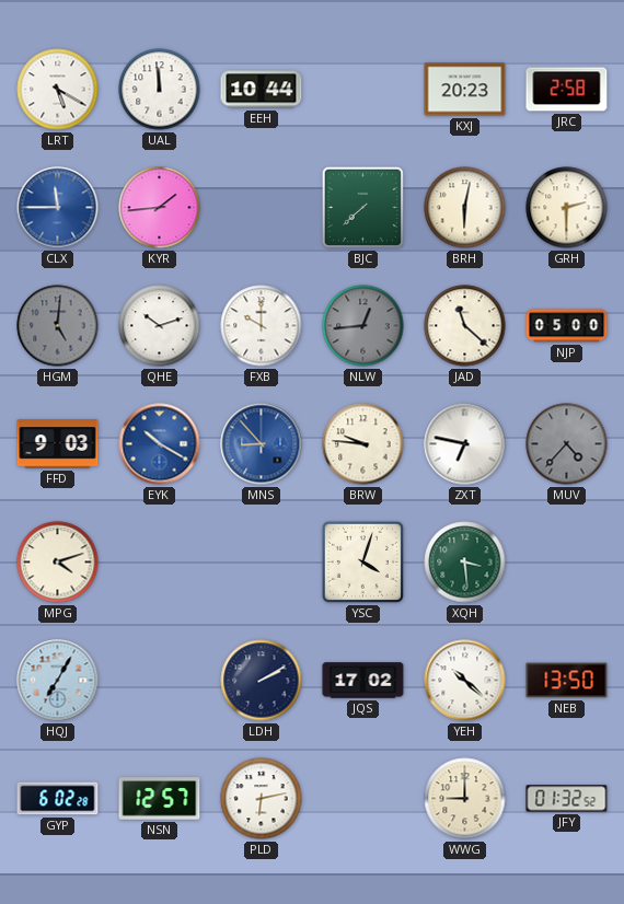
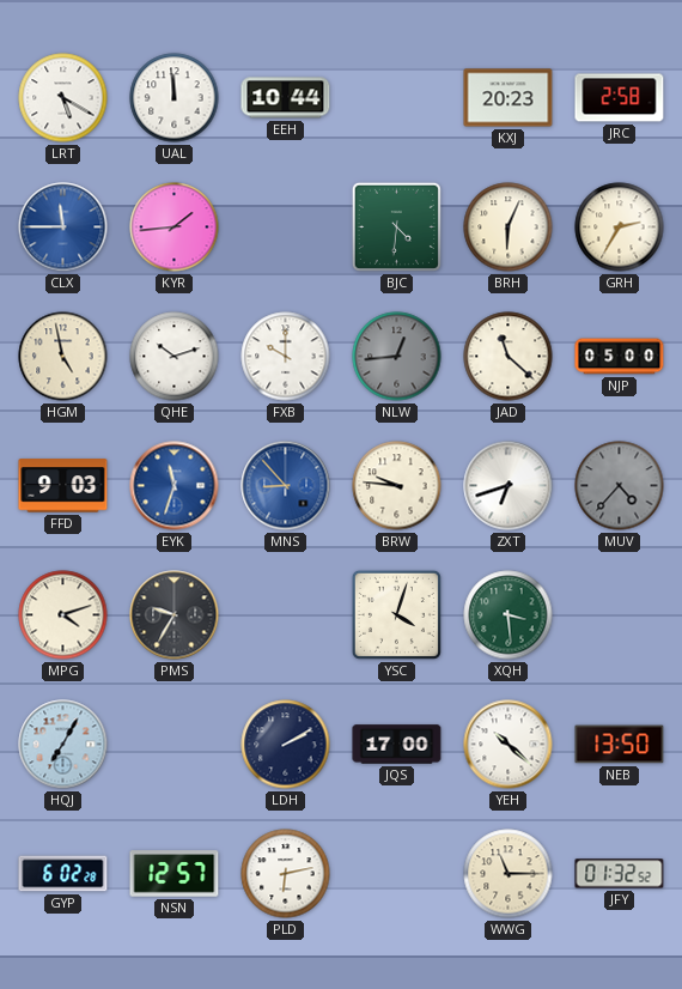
BJC: 7:38 -> 4:31 (396, 226)
BRH: 6:02 -> 6:04 (509, 227)
GRH: 2:30 -> 2:35 (620, 227)
HGM: 5:01 -> 4:58 (63, 357)
HGM dial: grey -> cream (63, 357)
EYK: 10:20 -> 11:33 (175, 486)
ZXT: 6:47 -> 6:42 (509, 486)
PMS: none -> 9:35 (175, 615)
JQS: 17:02 -> 17:00 (397, 745)
WWG: 9:00 -> 11:15 (509, 874)
